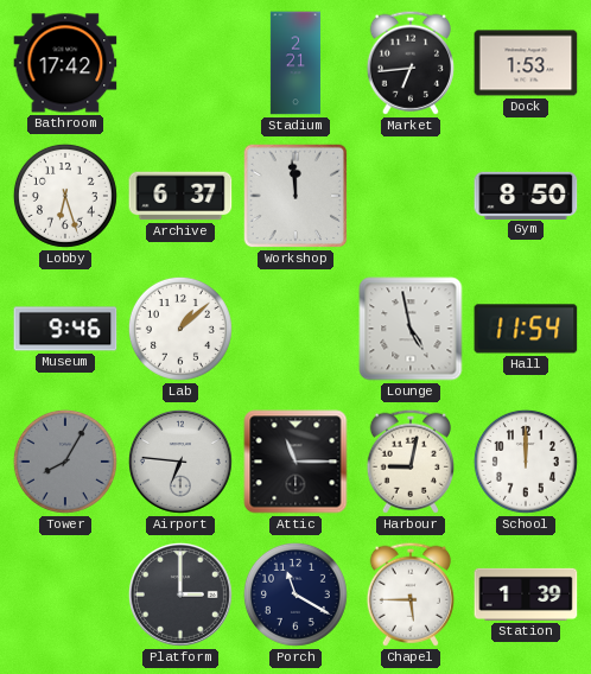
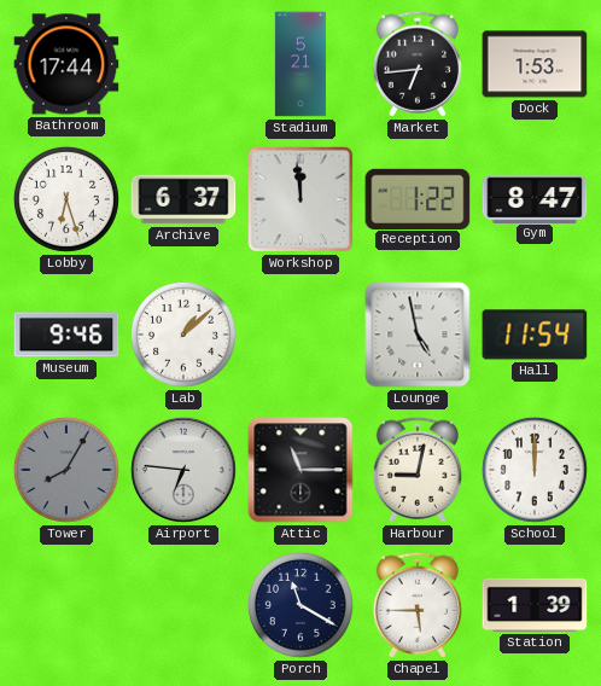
Bathroom: 17:42 -> 17:44 (66, 64)
Stadium: 2:21 -> 5:21 (300, 64)
Reception: none -> 1:22 (418, 198)
Gym: 8:50 -> 8:47 (535, 198)
Platform: 3:00 -> none (180, 594)
